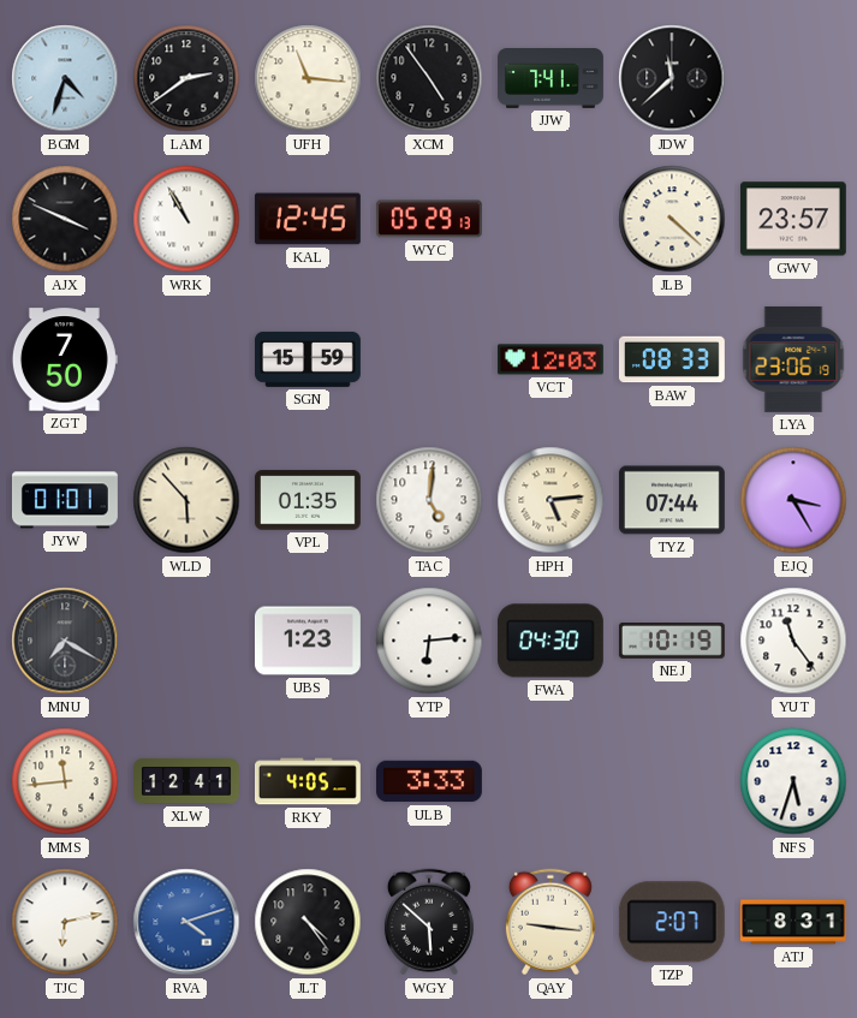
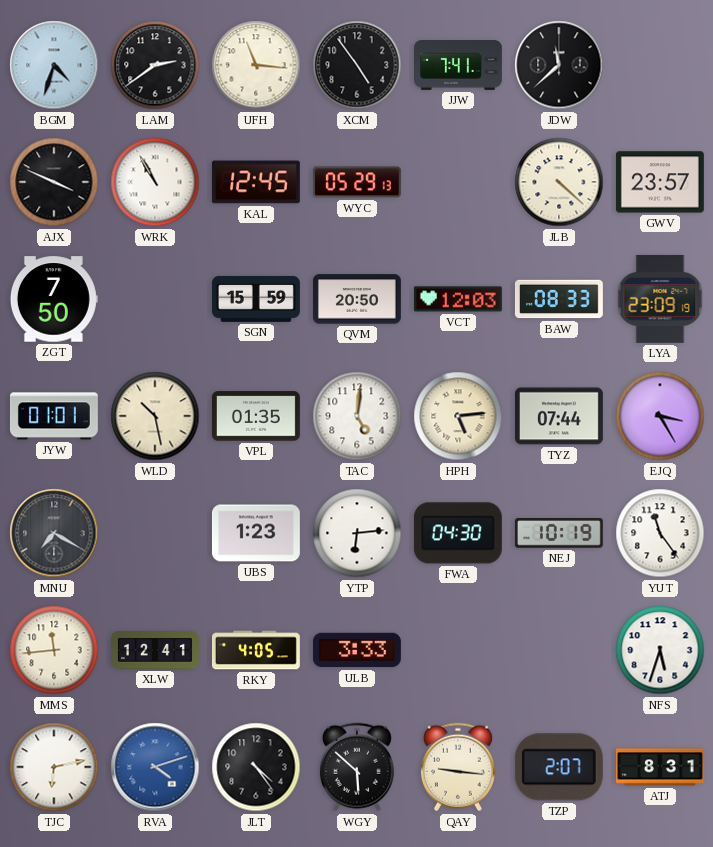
QVM: none -> 20:50 (357, 299)
LYA: 23:06 -> 23:09 (660, 299)
WLD: 5:53 -> 10:28 (155, 416)
